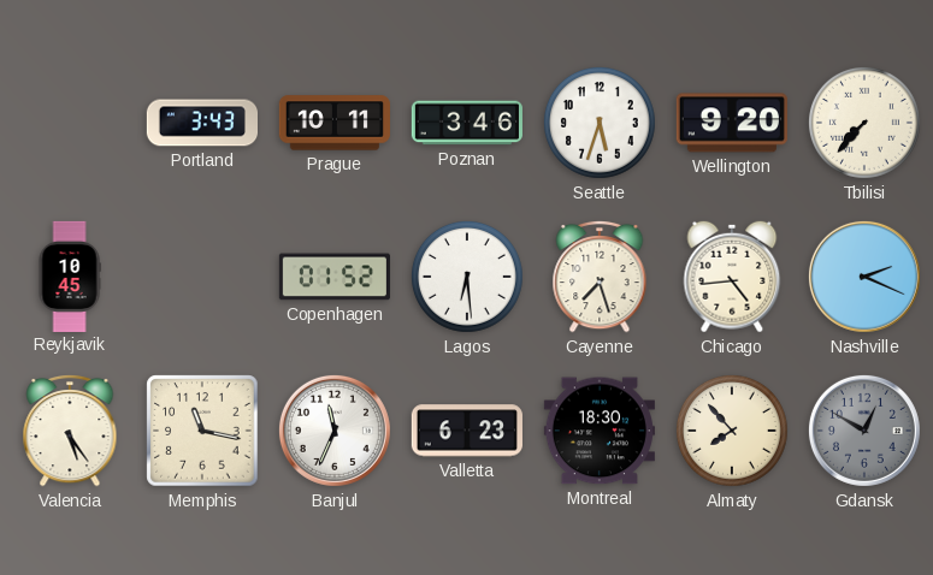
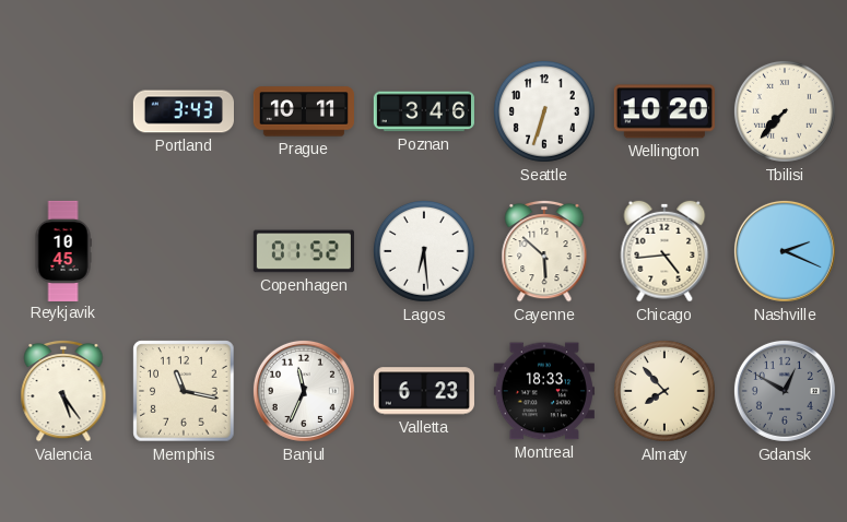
Seattle: 5:33 -> 6:33 (544, 111)
Wellington: 9:20 -> 10:20 (664, 111)
Cayenne: 7:27 -> 5:52 (544, 251)
Montreal: 18:30 -> 18:33 (544, 391)
